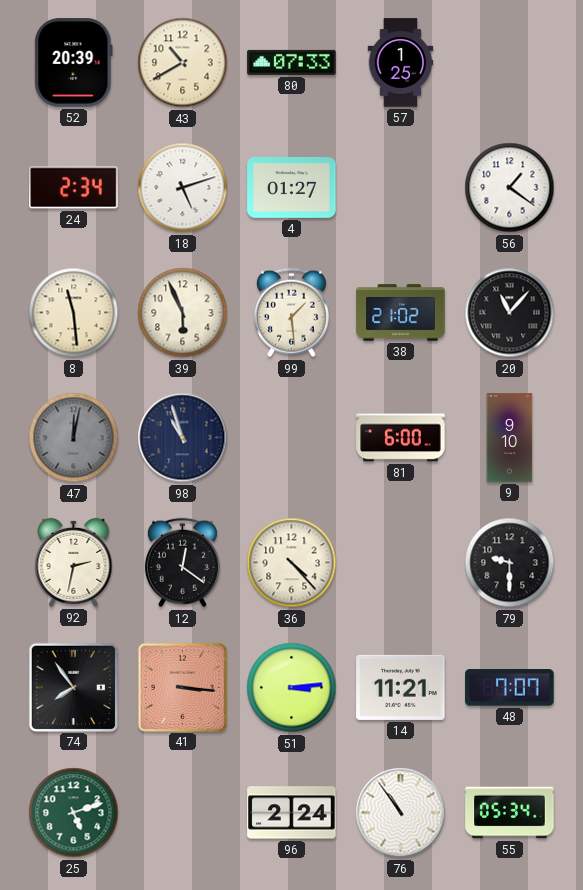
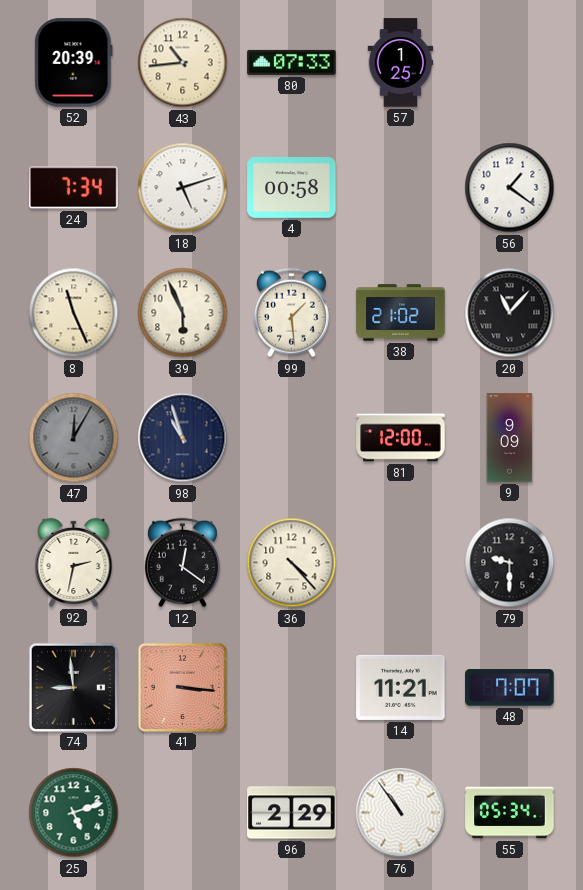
43: 10:40 -> 10:44 (183, 63)
24: 2:34 -> 7:34 (74, 188)
4: 01:27 -> 00:58 (292, 188)
8: 11:29 -> 11:26 (74, 313)
47: 12:02 -> 12:05 (74, 438)
81: 6:00 -> 12:00 (401, 438)
9: 9:10 -> 9:09 (510, 438)
74: 7:54 -> 8:59 (73, 687)
51: 3:14 -> none (292, 688)
96: 2:24 -> 2:29 (292, 813)
